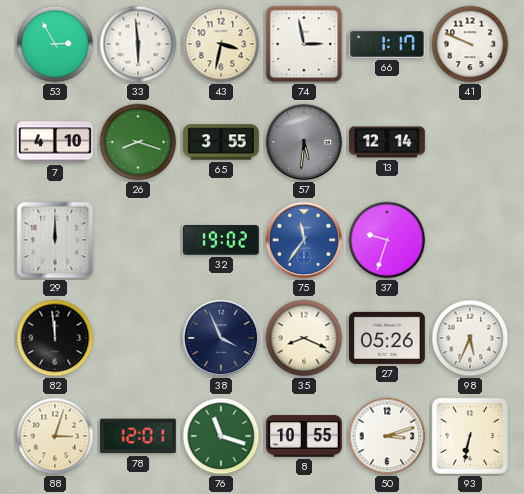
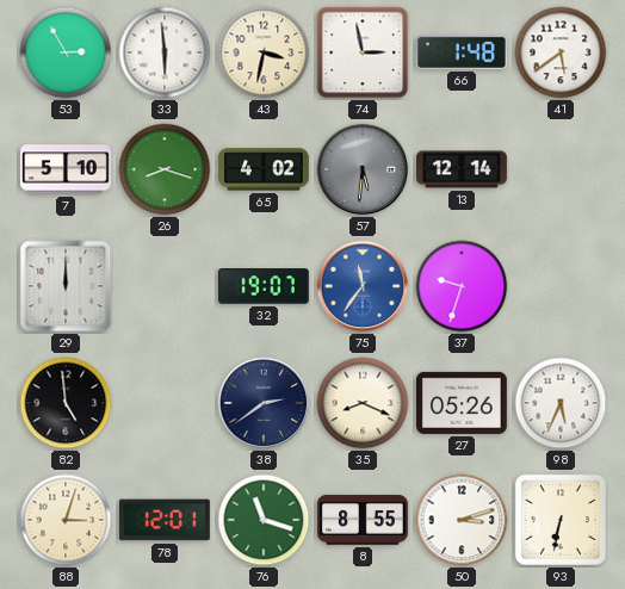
66: 1:17 -> 1:48 (462, 52)
41: 9:49 -> 5:39 (561, 52)
7: 4:10 -> 5:10 (66, 169)
65: 3:55 -> 4:02 (264, 169)
32: 19:02 -> 19:07 (264, 286)
82: 11:59 -> 4:59 (66, 403)
38: 3:56 -> 2:39 (264, 403)
8: 10:55 -> 8:55 (363, 520)
